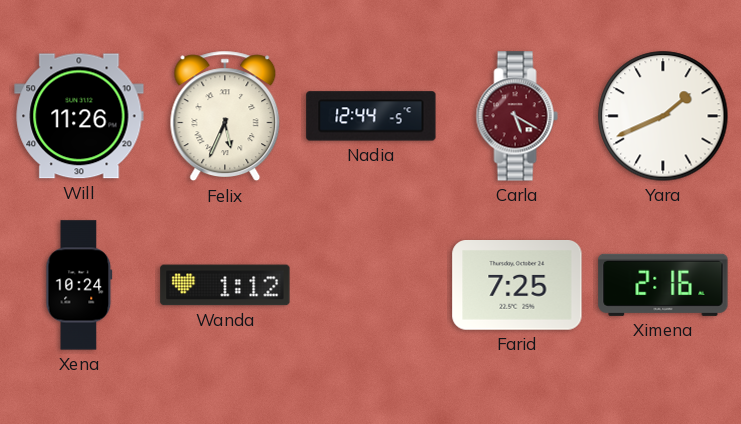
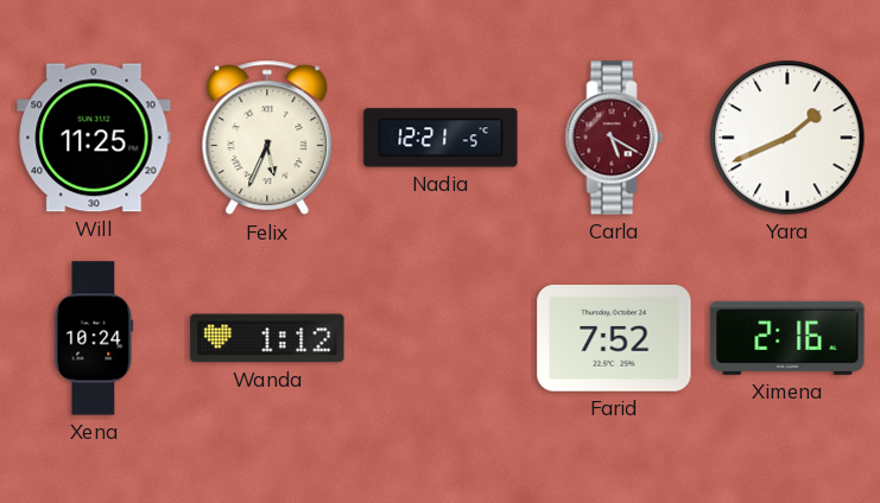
Will: 11:26 -> 11:25 (94, 138)
Nadia: 12:44 -> 12:21 (441, 138)
Farid: 7:25 -> 7:52 (614, 339)
